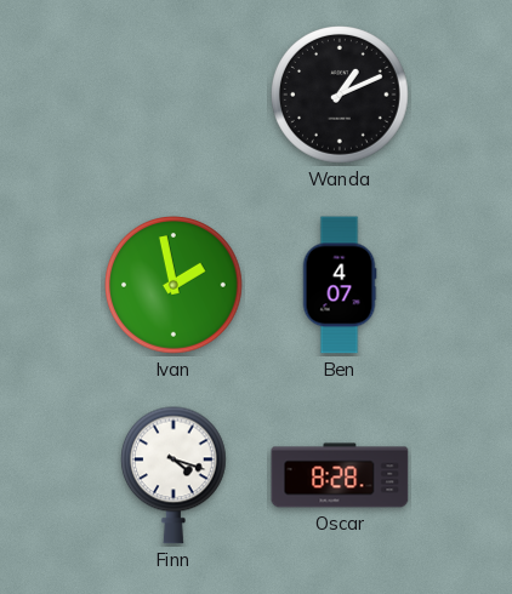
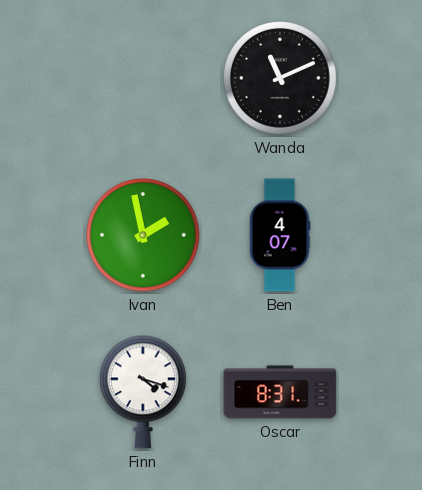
Wanda: 1:11 -> 11:11 (280, 78)
Oscar: 8:28 -> 8:31 (280, 392)
